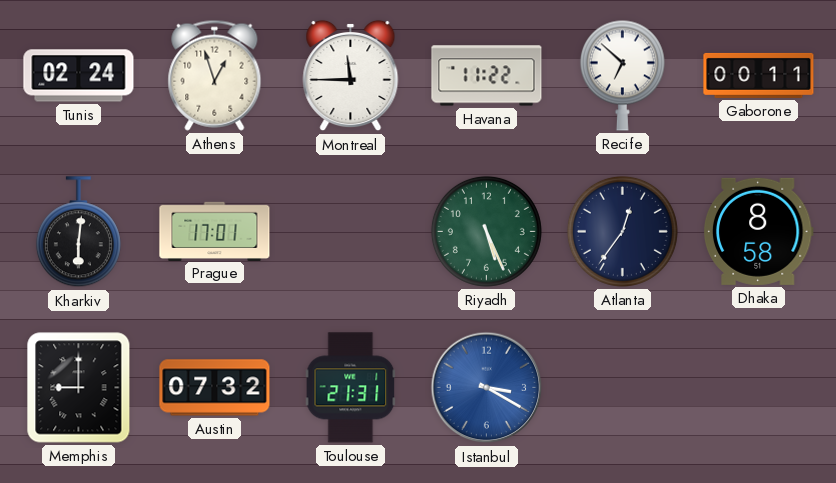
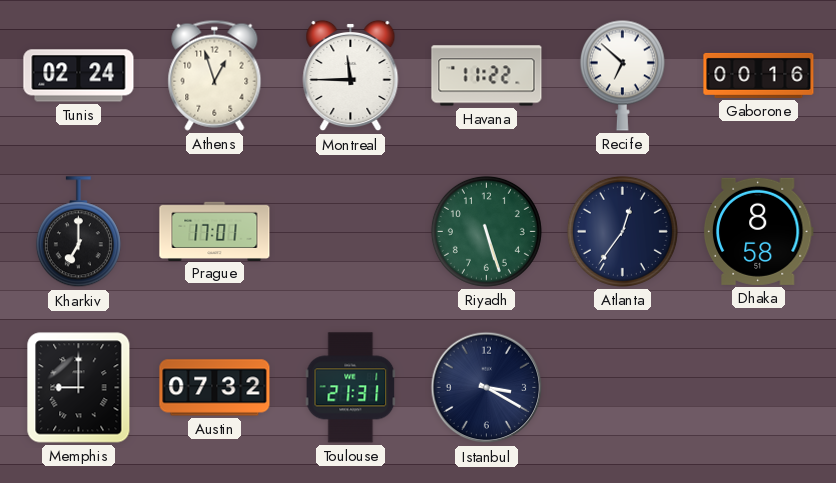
Gaborone: 00:11 -> 00:16 (759, 75)
Kharkiv: 6:01 -> 7:00 (78, 232)
Riyadh: 5:26 -> 5:27 (486, 231)
Istanbul dial: blue -> navy (487, 388)
